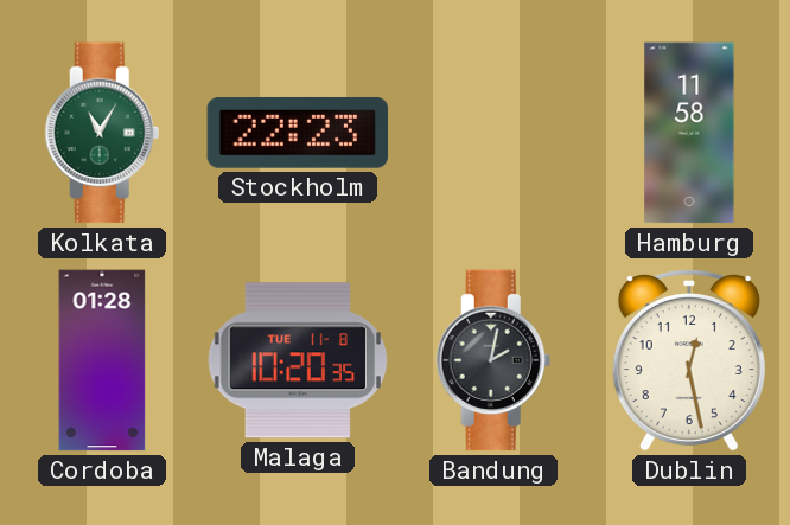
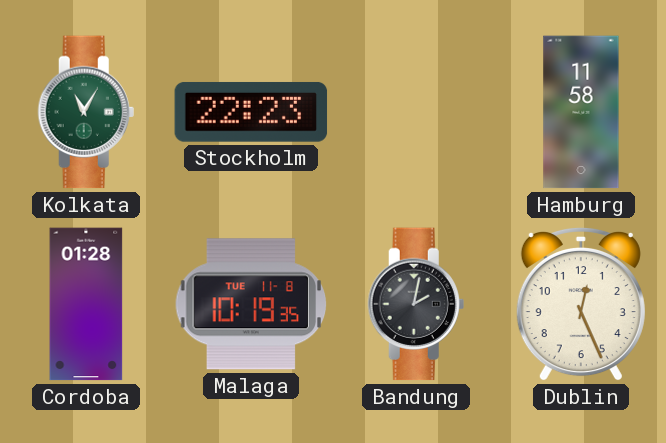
Malaga: 10:20 -> 10:19 (251, 304)
Dublin: 12:28 -> 12:26 (581, 304)
